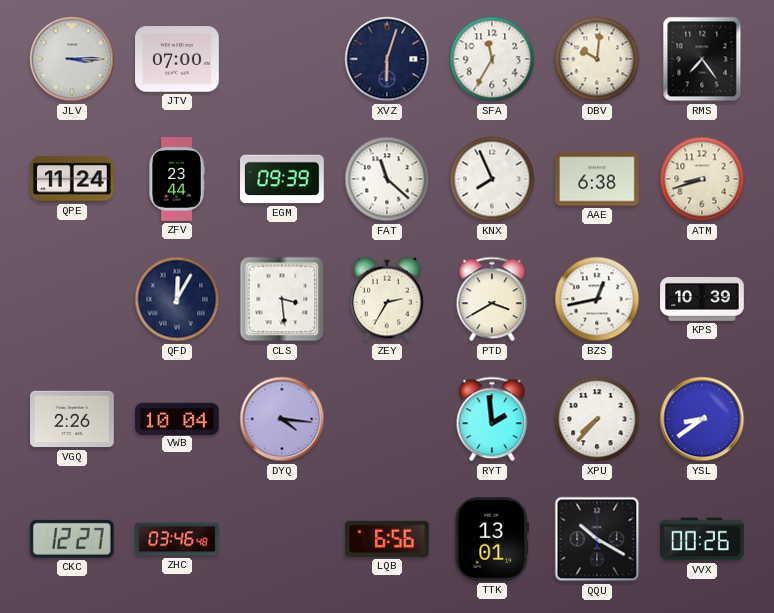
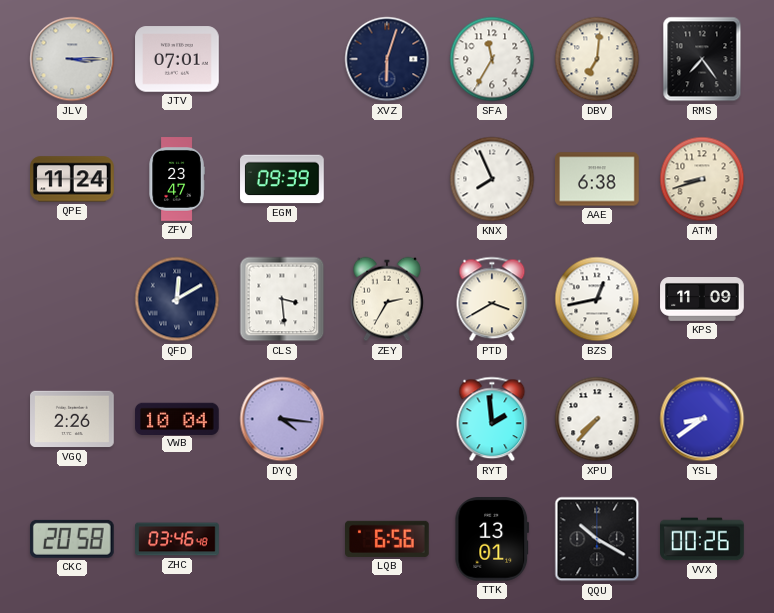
JTV: 07:00 -> 07:01 (177, 59)
DBV: 10:01 -> 7:01 (597, 59)
ZFV: 23:44 -> 23:47 (177, 179)
FAT: 11:22 -> none (387, 179)
QFD: 12:05 -> 12:10 (177, 299)
KPS: 10:39 -> 11:09 (702, 300)
CKC: 12:27 -> 20:58 (72, 539)
